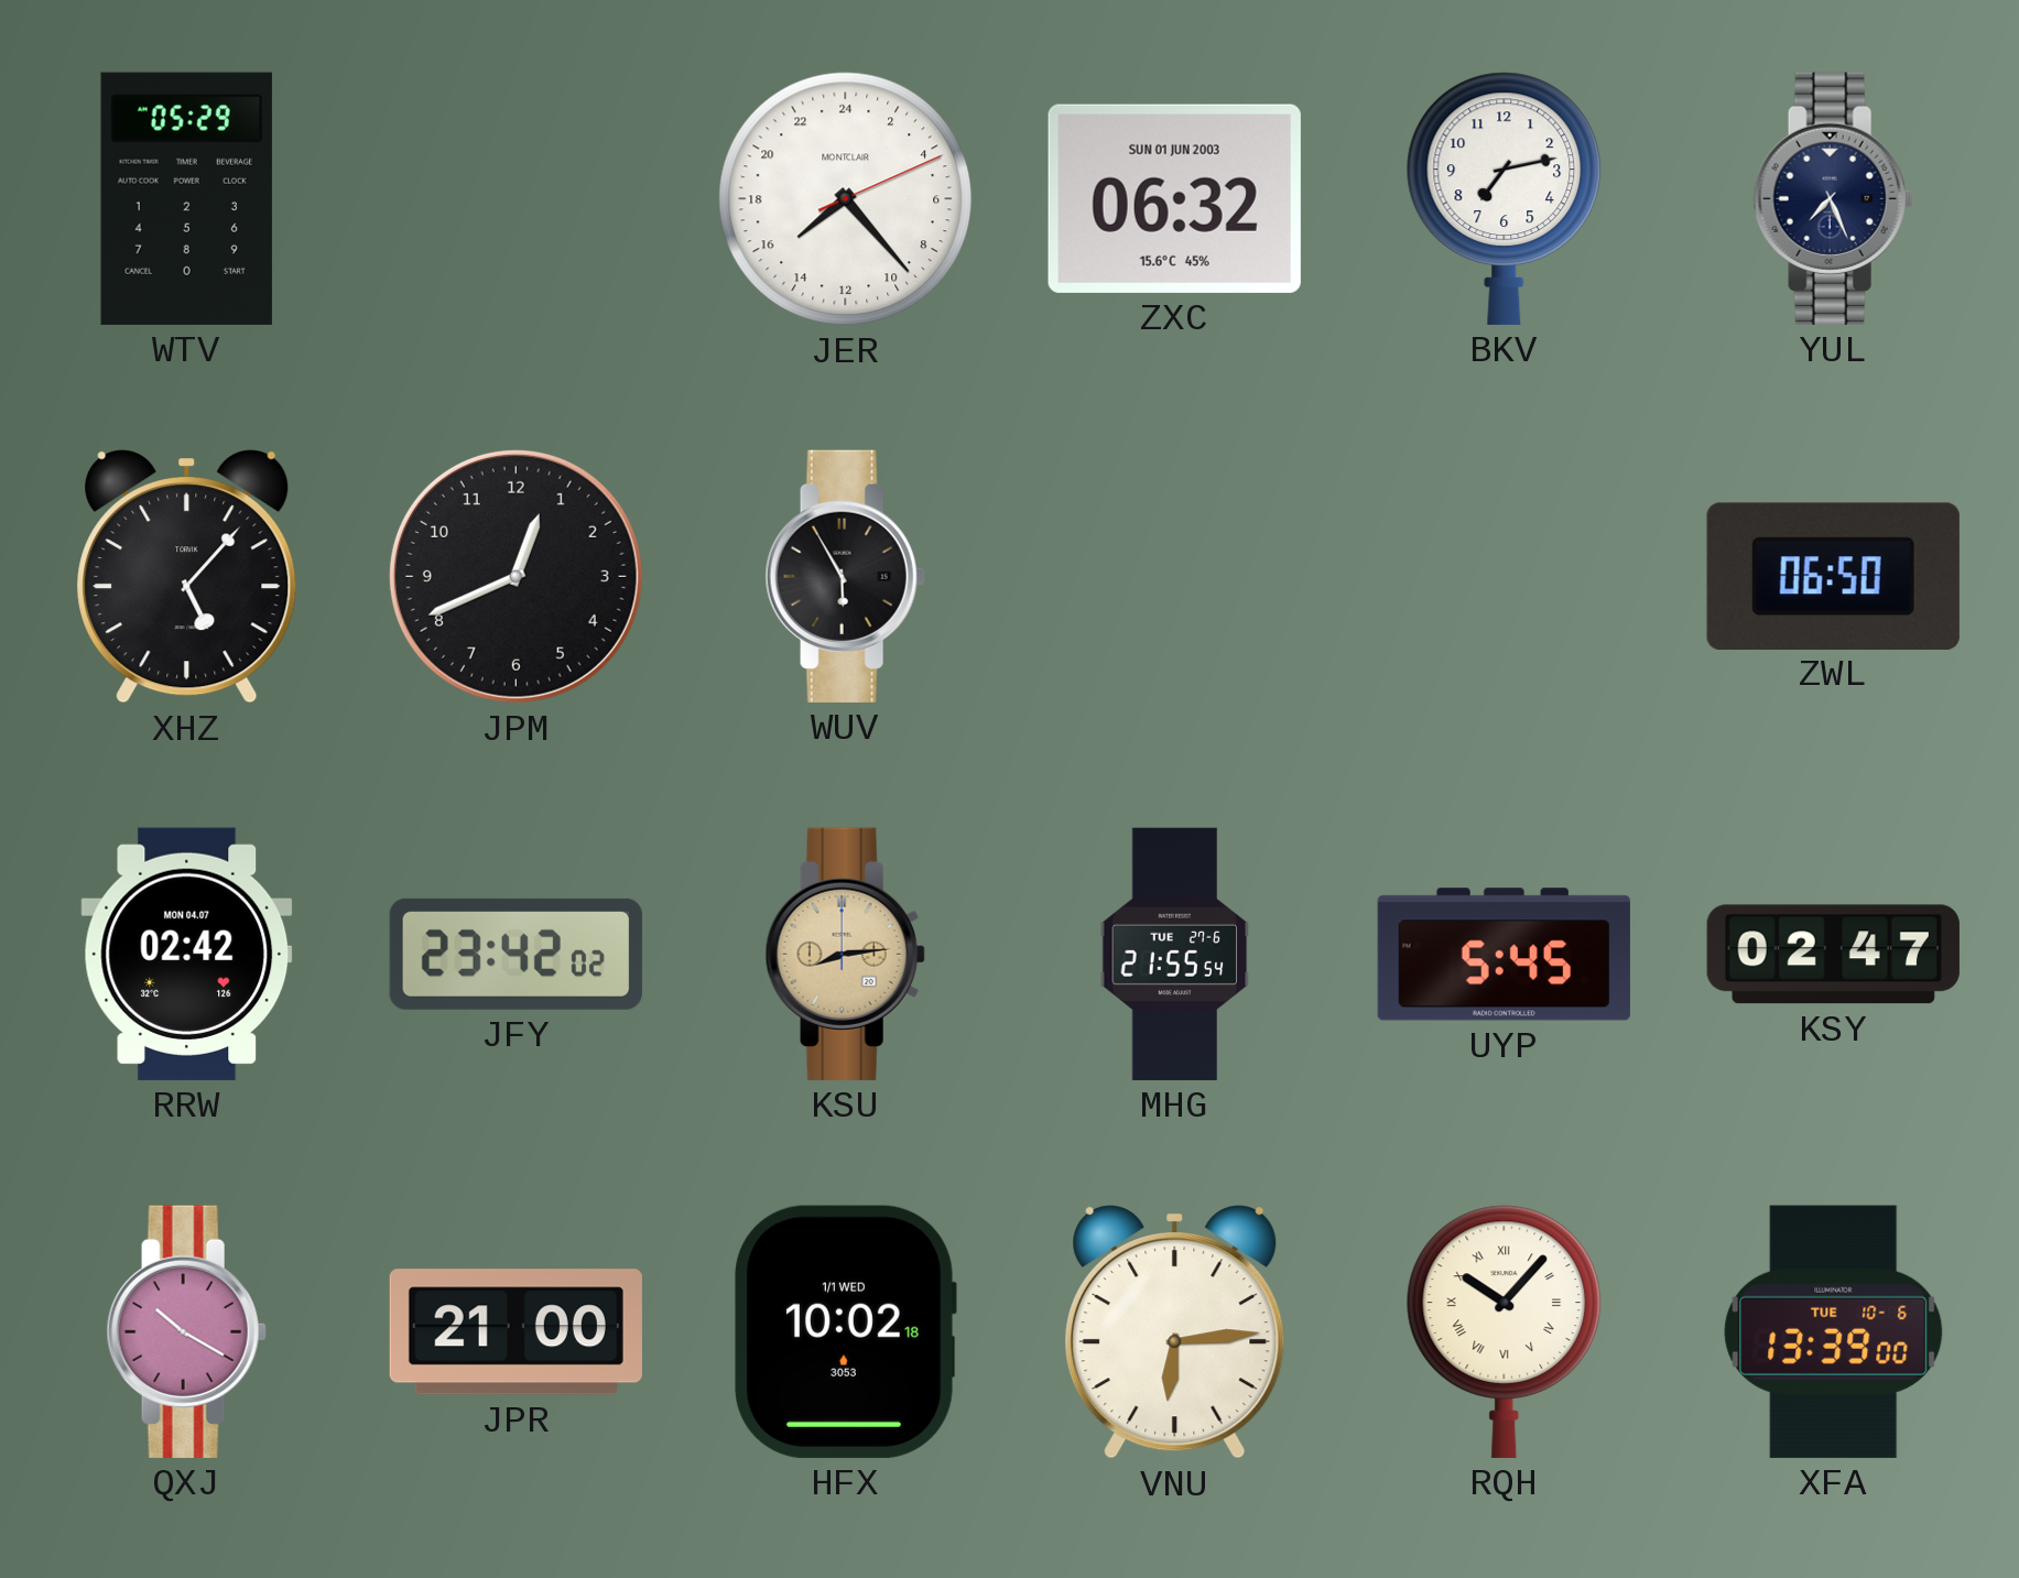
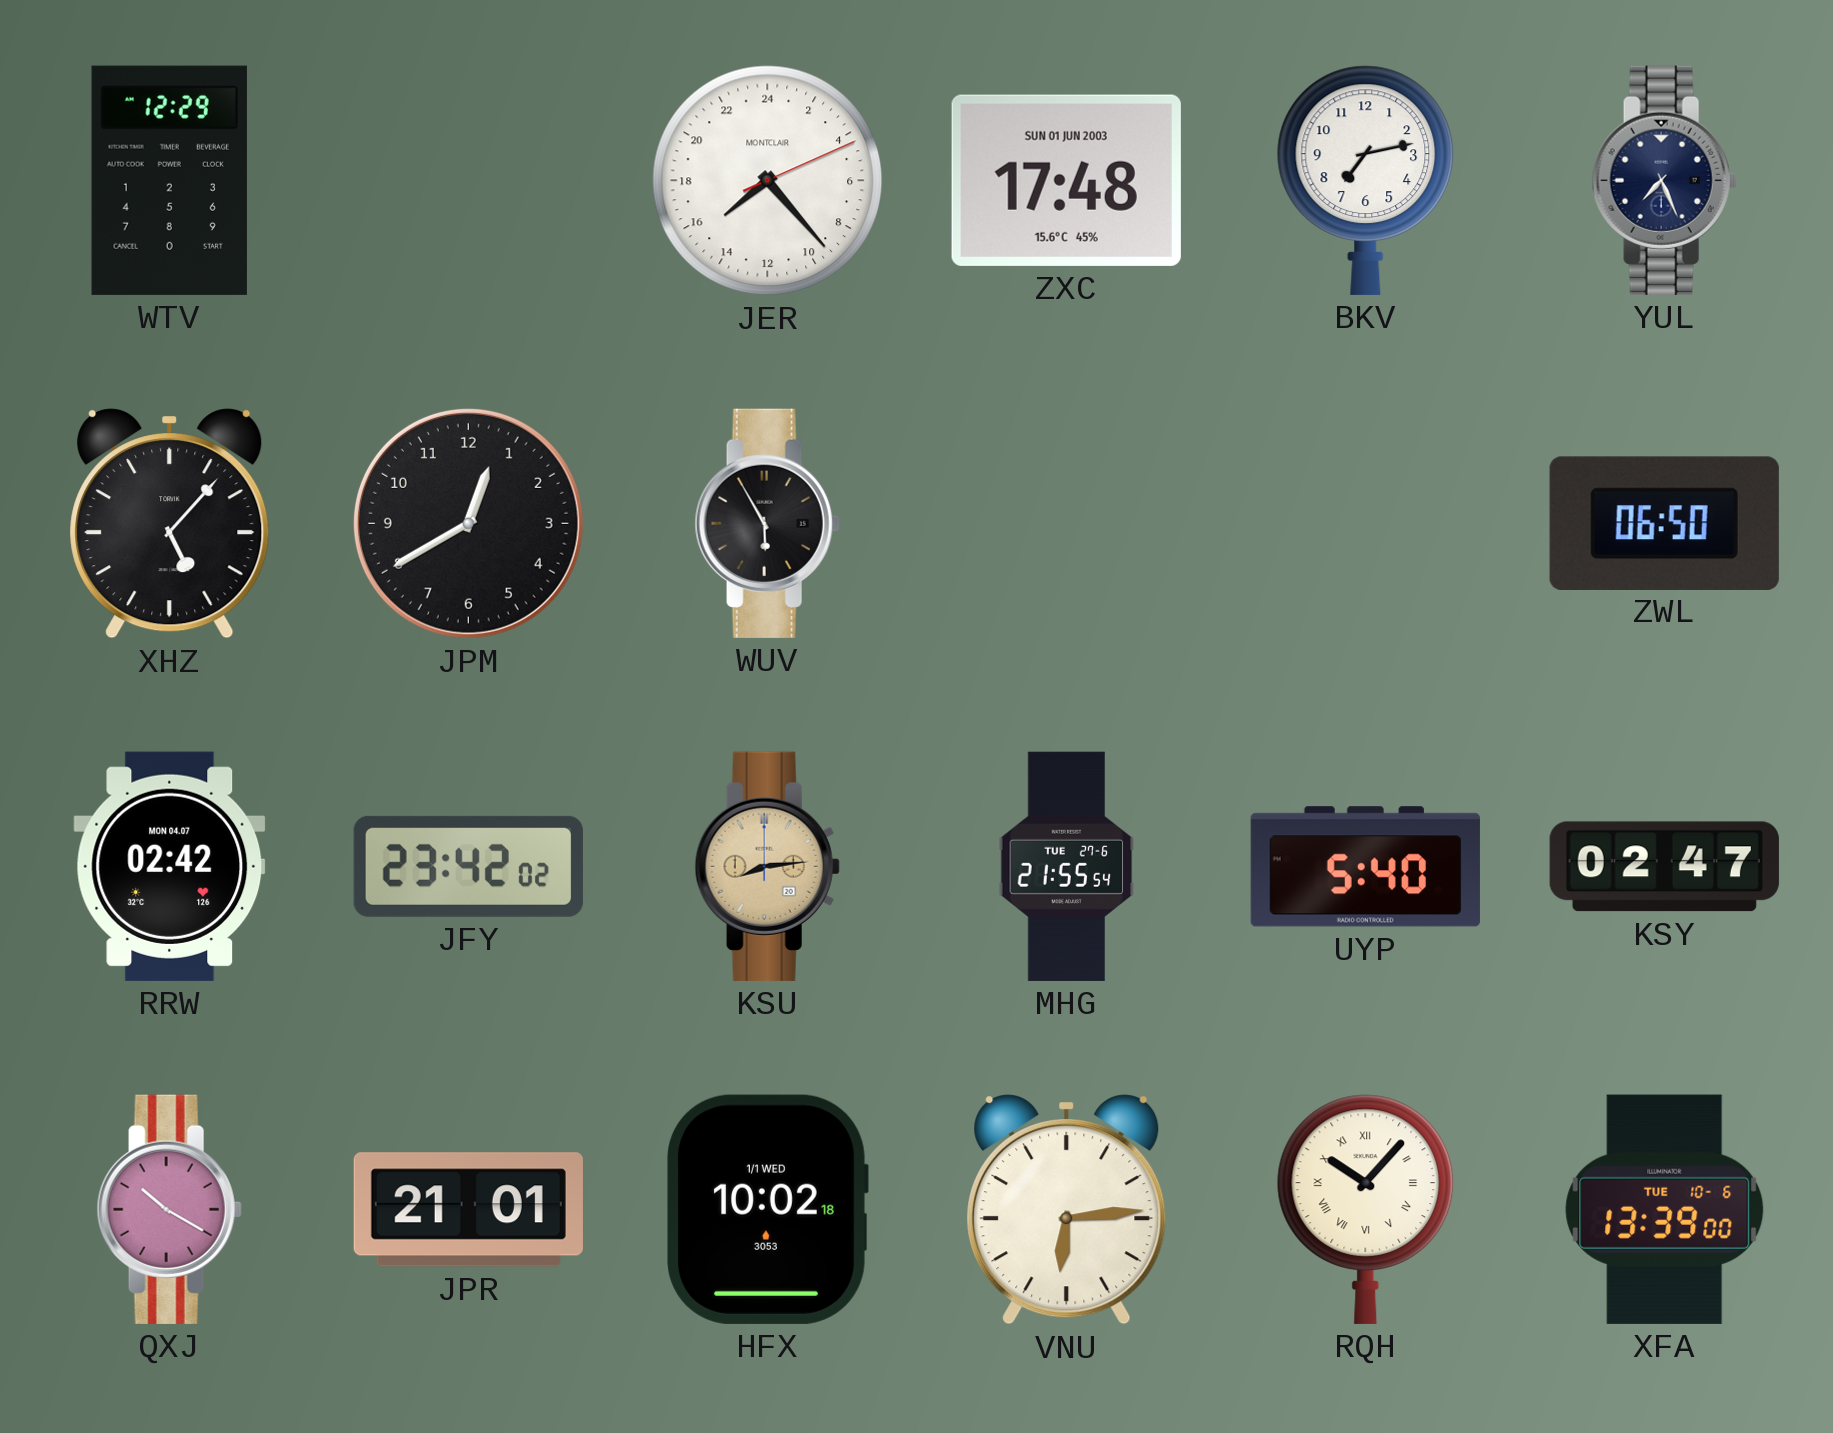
WTV: 05:29 -> 12:29 (169, 180)
ZXC: 06:32 -> 17:48 (1066, 180)
JPM: 12:41 -> 12:40 (468, 523)
UYP: 5:45 -> 5:40 (1365, 867)
JPR: 21:00 -> 21:01 (468, 1210)
